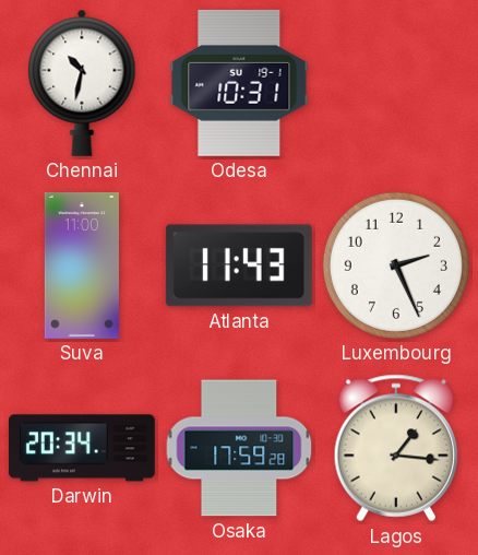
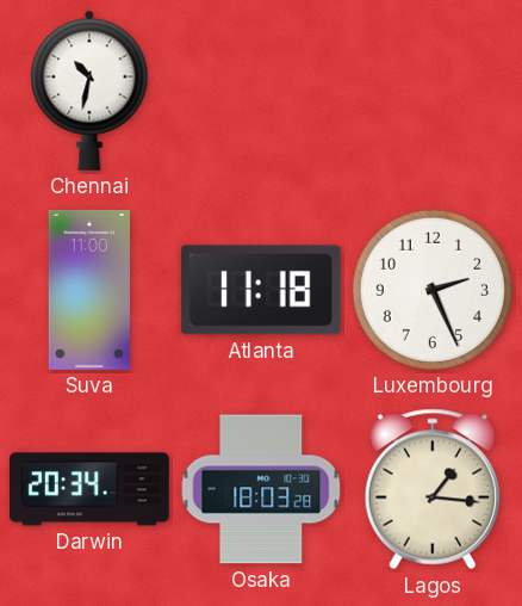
Odesa: 10:31 -> none (239, 83)
Atlanta: 11:43 -> 11:18 (261, 290)
Osaka: 17:59 -> 18:03 (261, 489)
